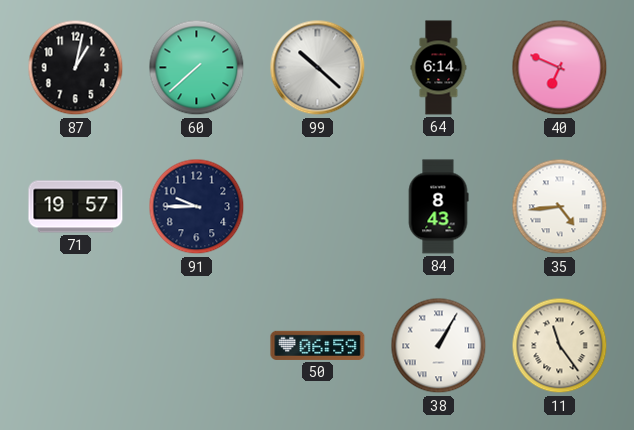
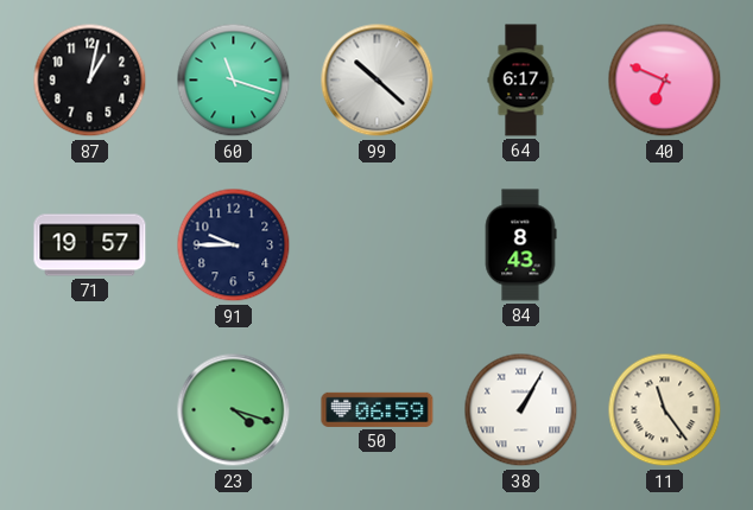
60: 7:38 -> 11:18 (234, 81)
64: 6:14 -> 6:17 (521, 81)
35: 4:44 -> none (560, 207)
23: none -> 4:18 (234, 410)
